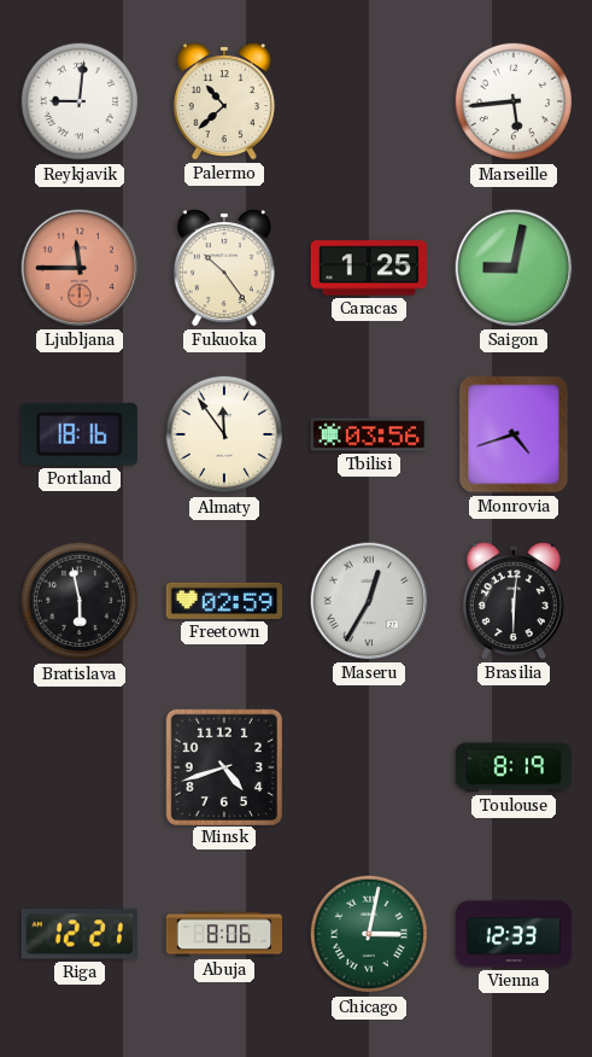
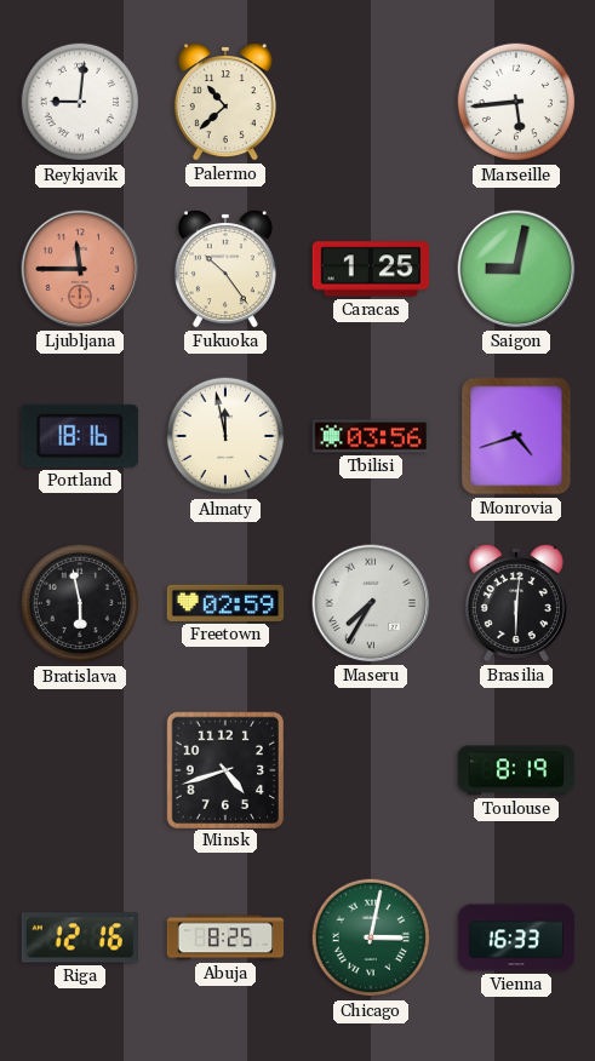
Almaty: 11:54 -> 11:58 (225, 436)
Maseru: 12:35 -> 7:35 (371, 603)
Riga: 12:21 -> 12:16 (79, 937)
Abuja: 8:06 -> 8:25 (225, 937)
Vienna: 12:33 -> 16:33 (516, 937)
